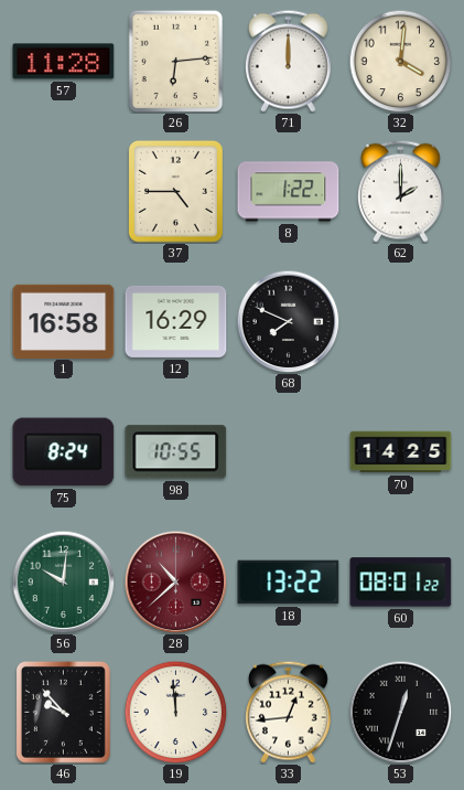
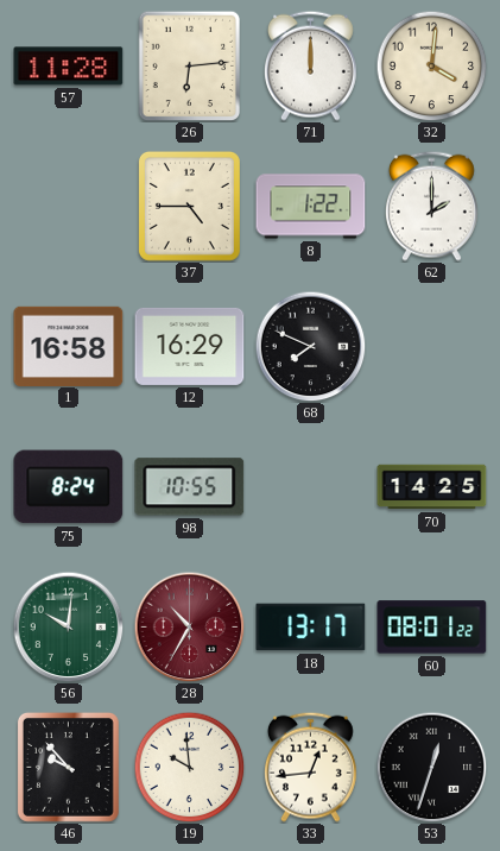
28: 10:38 -> 10:35 (189, 626)
18: 13:22 -> 13:17 (311, 628)
19: 11:59 -> 9:59 (189, 767)
